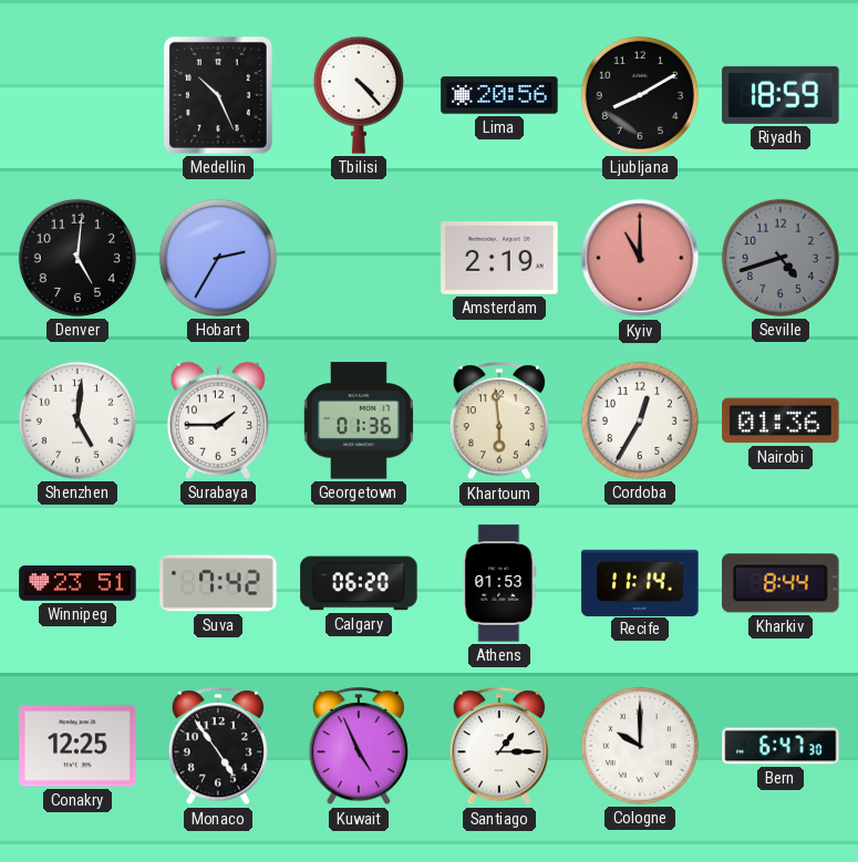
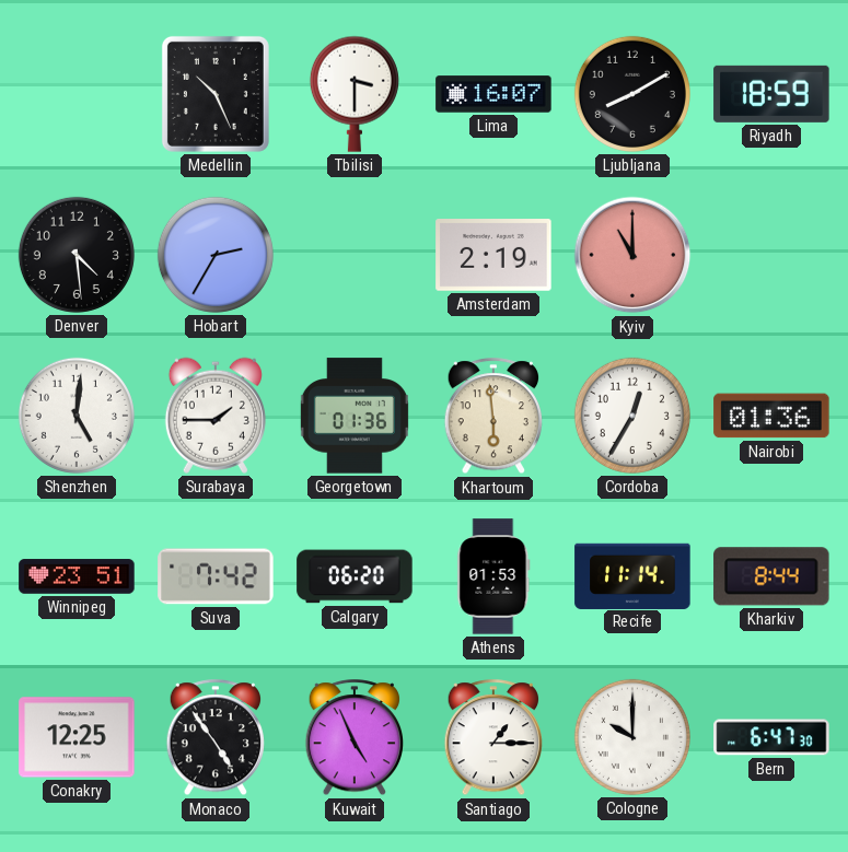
Tbilisi: 4:23 -> 3:30 (355, 94)
Lima: 20:56 -> 16:07 (493, 94)
Denver: 5:01 -> 4:29 (77, 255)
Seville: 4:42 -> none (781, 258)
